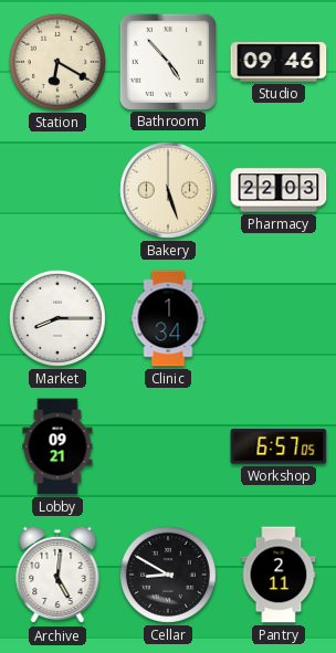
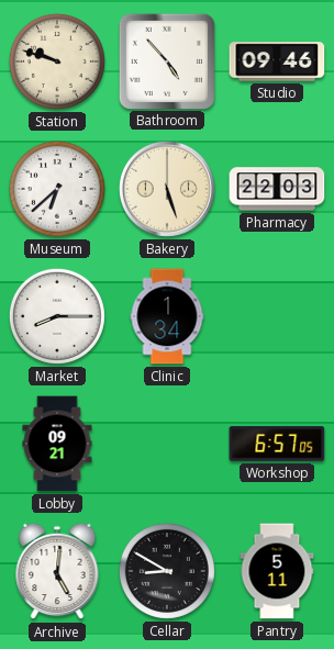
Station: 6:20 -> 9:48 (57, 61)
Museum: none -> 6:38 (57, 189)
Pantry: 2:11 -> 5:11 (277, 571)
